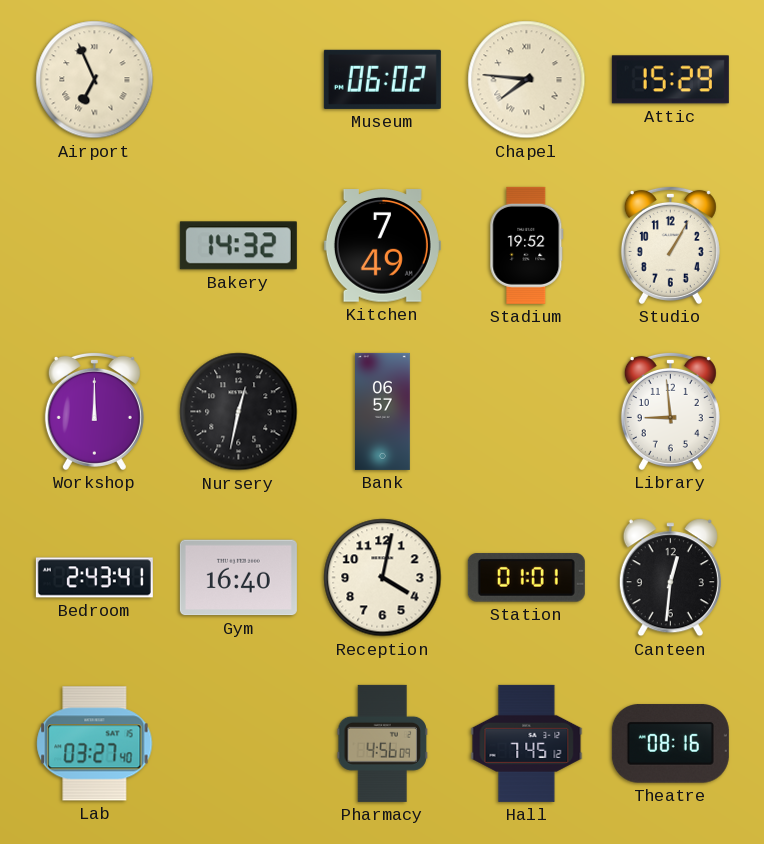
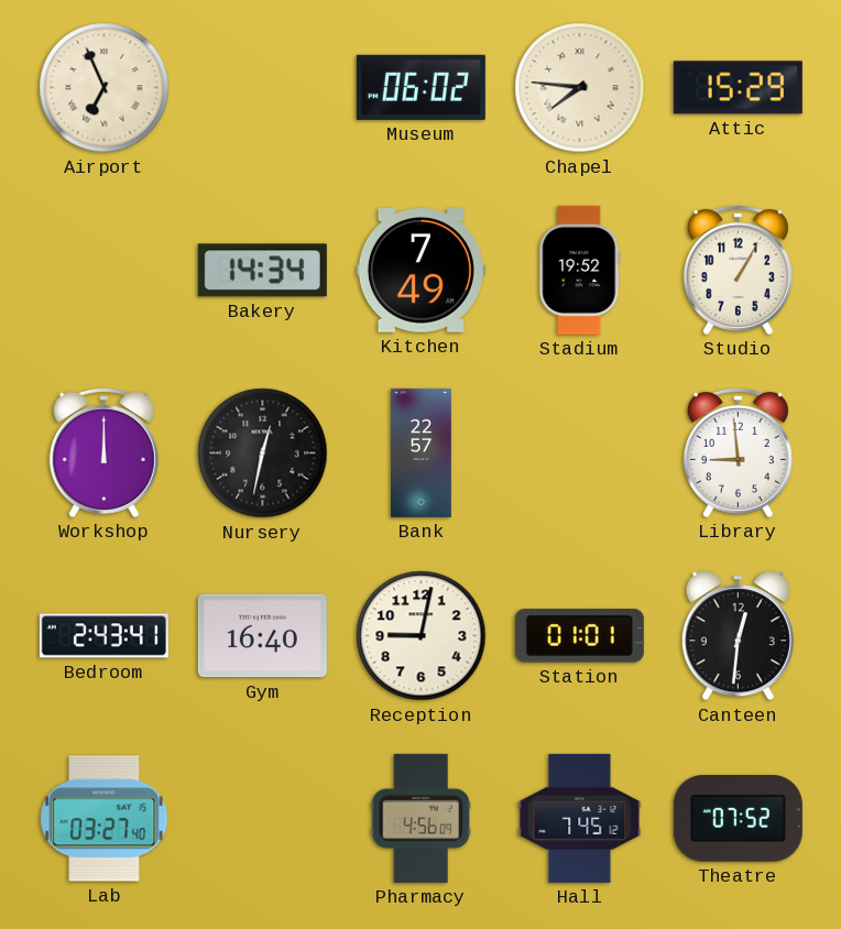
Bakery: 14:32 -> 14:34 (262, 271)
Bank: 06:57 -> 22:57 (422, 452)
Reception: 4:02 -> 9:02 (422, 636)
Theatre: 08:16 -> 07:52 (738, 819)
